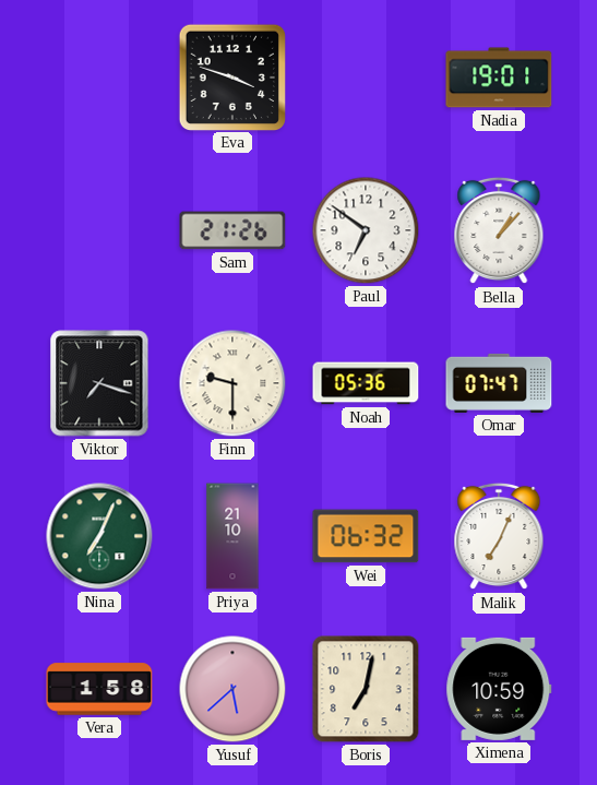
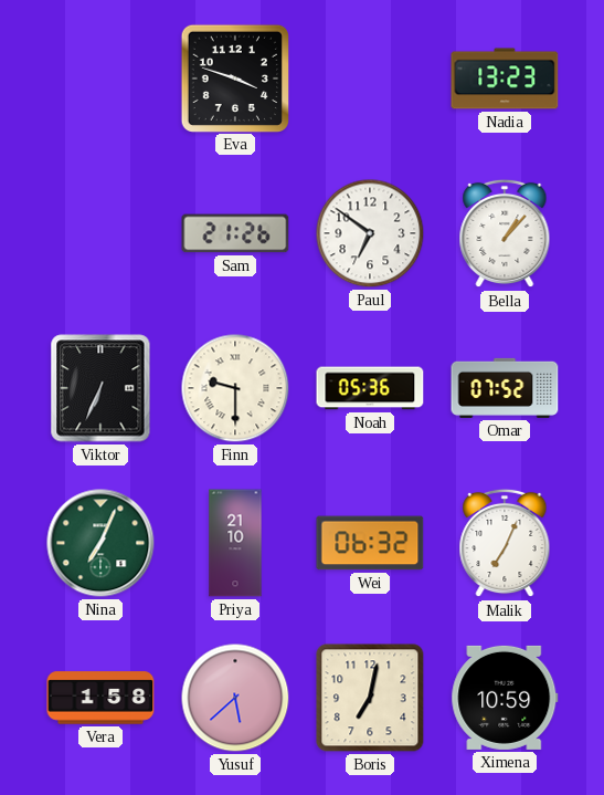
Nadia: 19:01 -> 13:23 (505, 79)
Viktor: 7:18 -> 6:34 (100, 388)
Omar: 07:47 -> 07:52 (505, 388)
